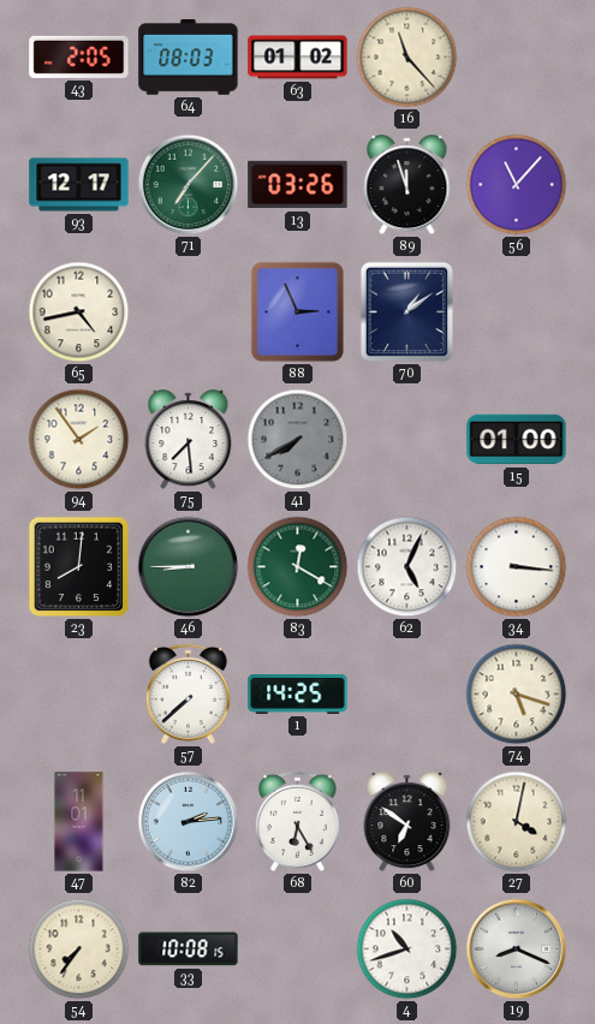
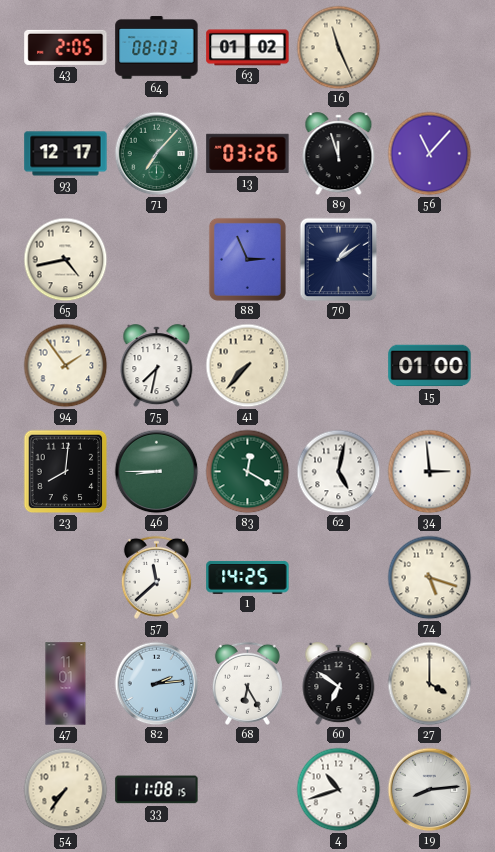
16: 11:23 -> 11:26 (339, 48)
75: 7:29 -> 7:32 (157, 366)
41: 7:40 -> 7:37 (248, 366)
41 dial: grey -> cream (248, 366)
62: 5:04 -> 5:02 (339, 472)
34: 3:16 -> 2:59 (430, 472)
57: 7:38 -> 11:38 (156, 577)
27: 4:02 -> 4:00 (430, 684)
33: 10:08 -> 11:08 (157, 790)
19: 8:19 -> 8:14 (430, 790)
